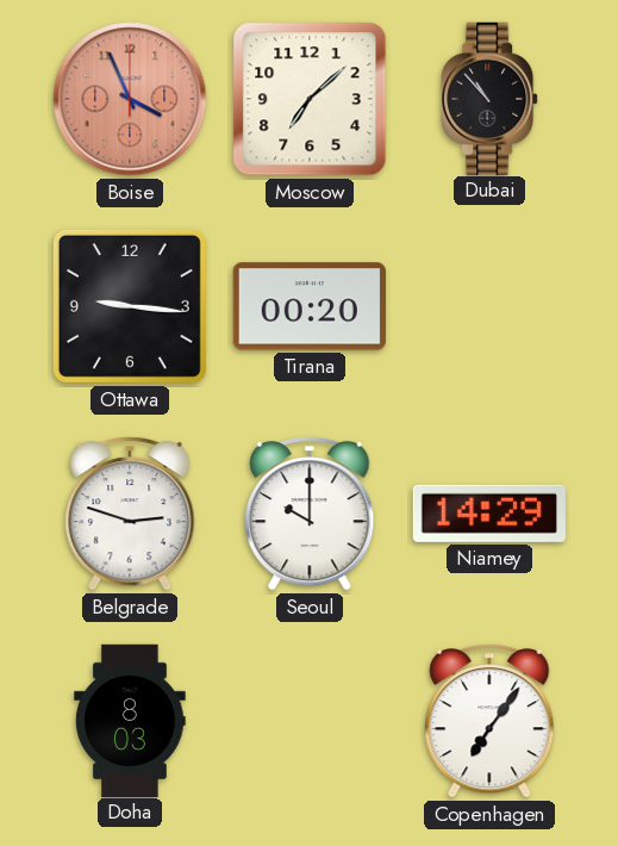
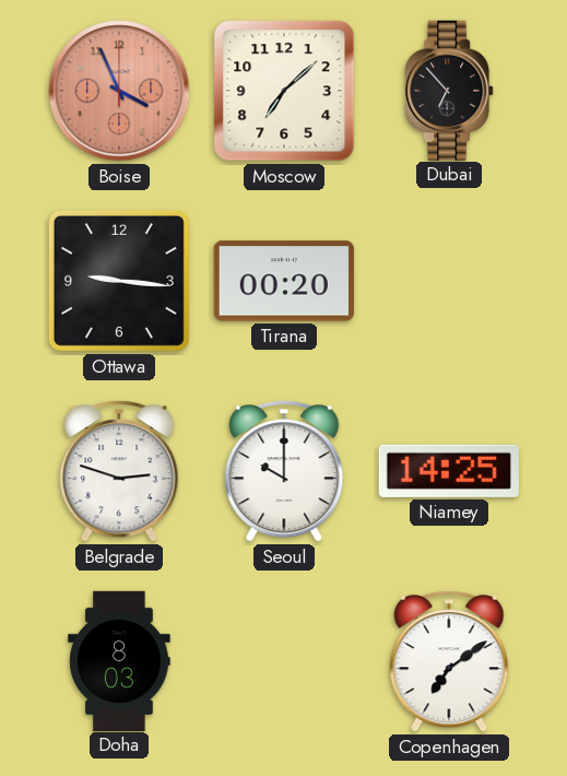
Dubai: 10:53 -> 6:53 (449, 90)
Niamey: 14:29 -> 14:25 (449, 471)
Copenhagen: 7:06 -> 7:09 (449, 661)
